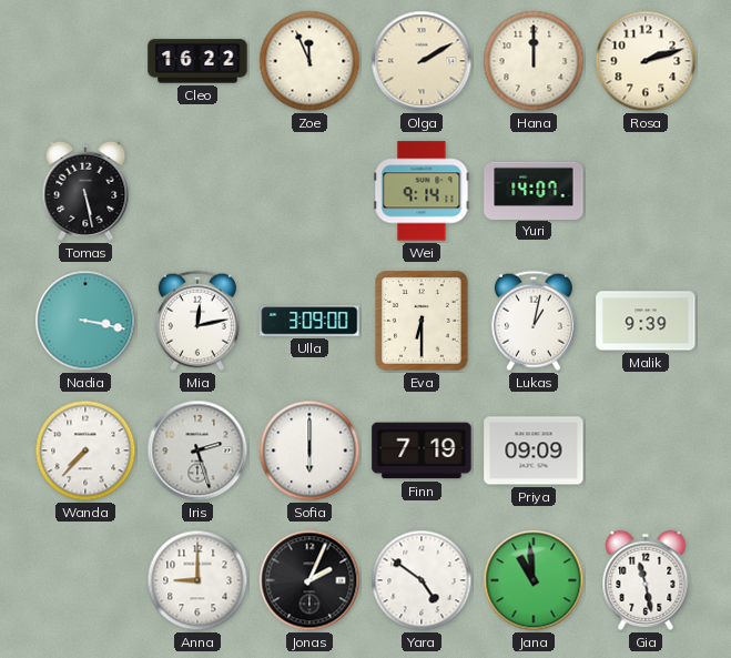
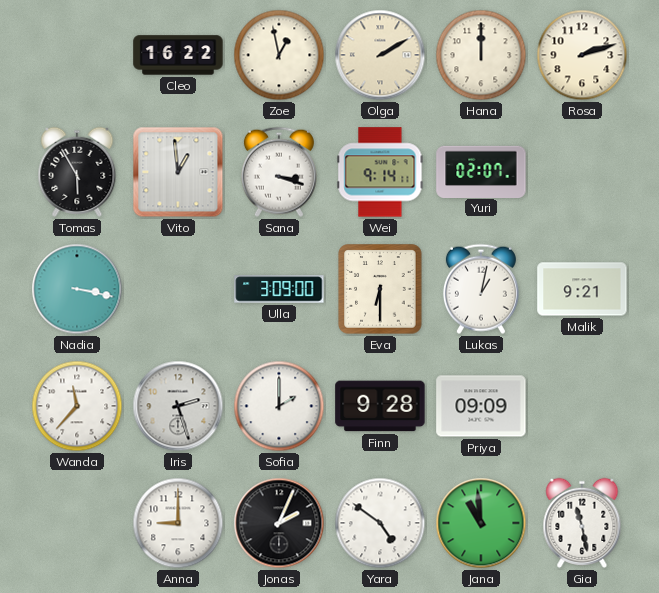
Zoe: 11:56 -> 12:58 (279, 55)
Tomas: 5:28 -> 5:55 (77, 172)
Vito: none -> 12:59 (178, 172)
Sana: none -> 3:18 (279, 172)
Yuri: 14:07 -> 02:07 (481, 171)
Mia: 12:13 -> none (197, 321)
Malik: 9:39 -> 9:21 (582, 289)
Wanda: 7:37 -> 11:37 (77, 406)
Sofia: 6:00 -> 2:00 (279, 406)
Finn: 7:19 -> 9:28 (380, 406)
